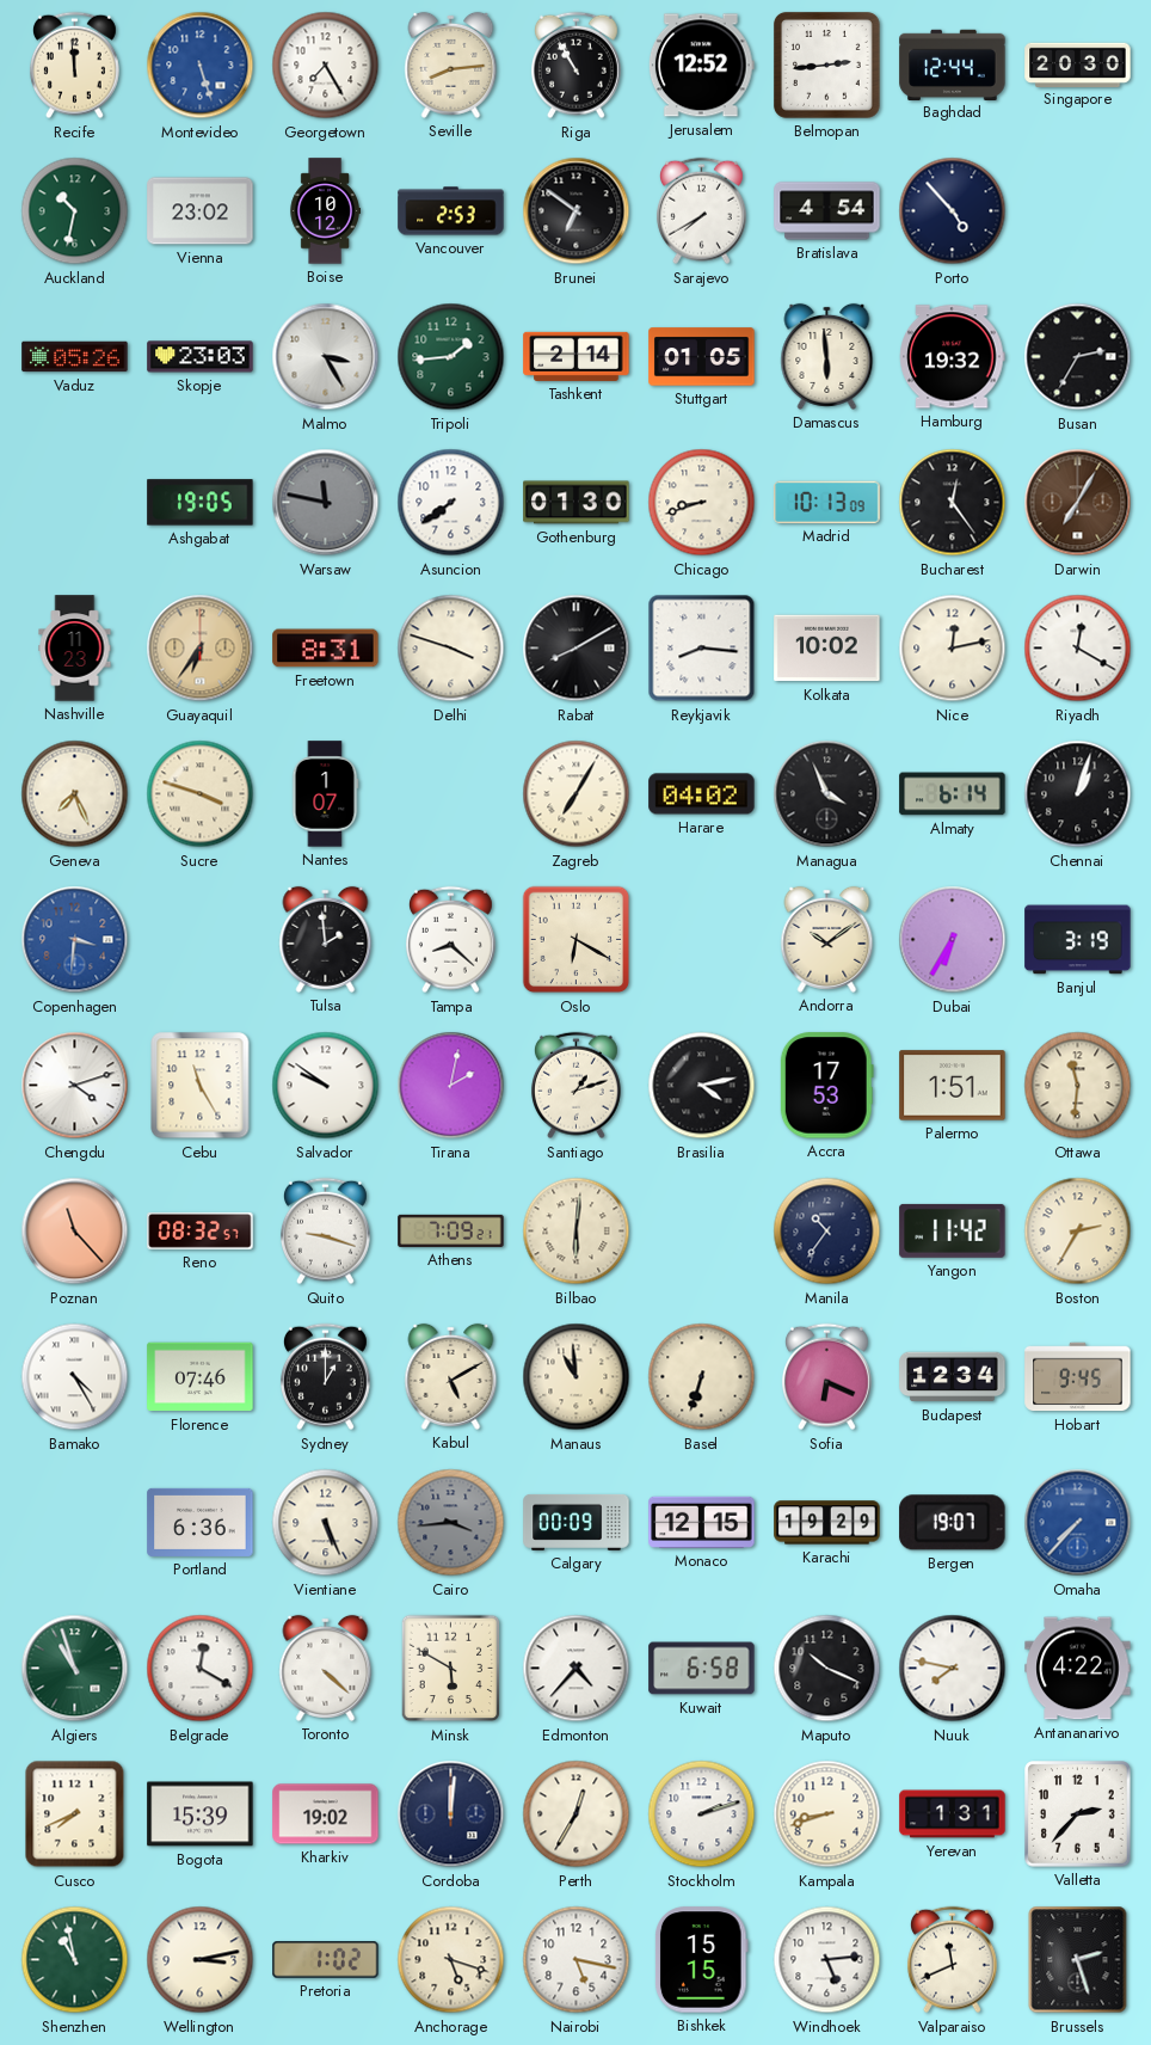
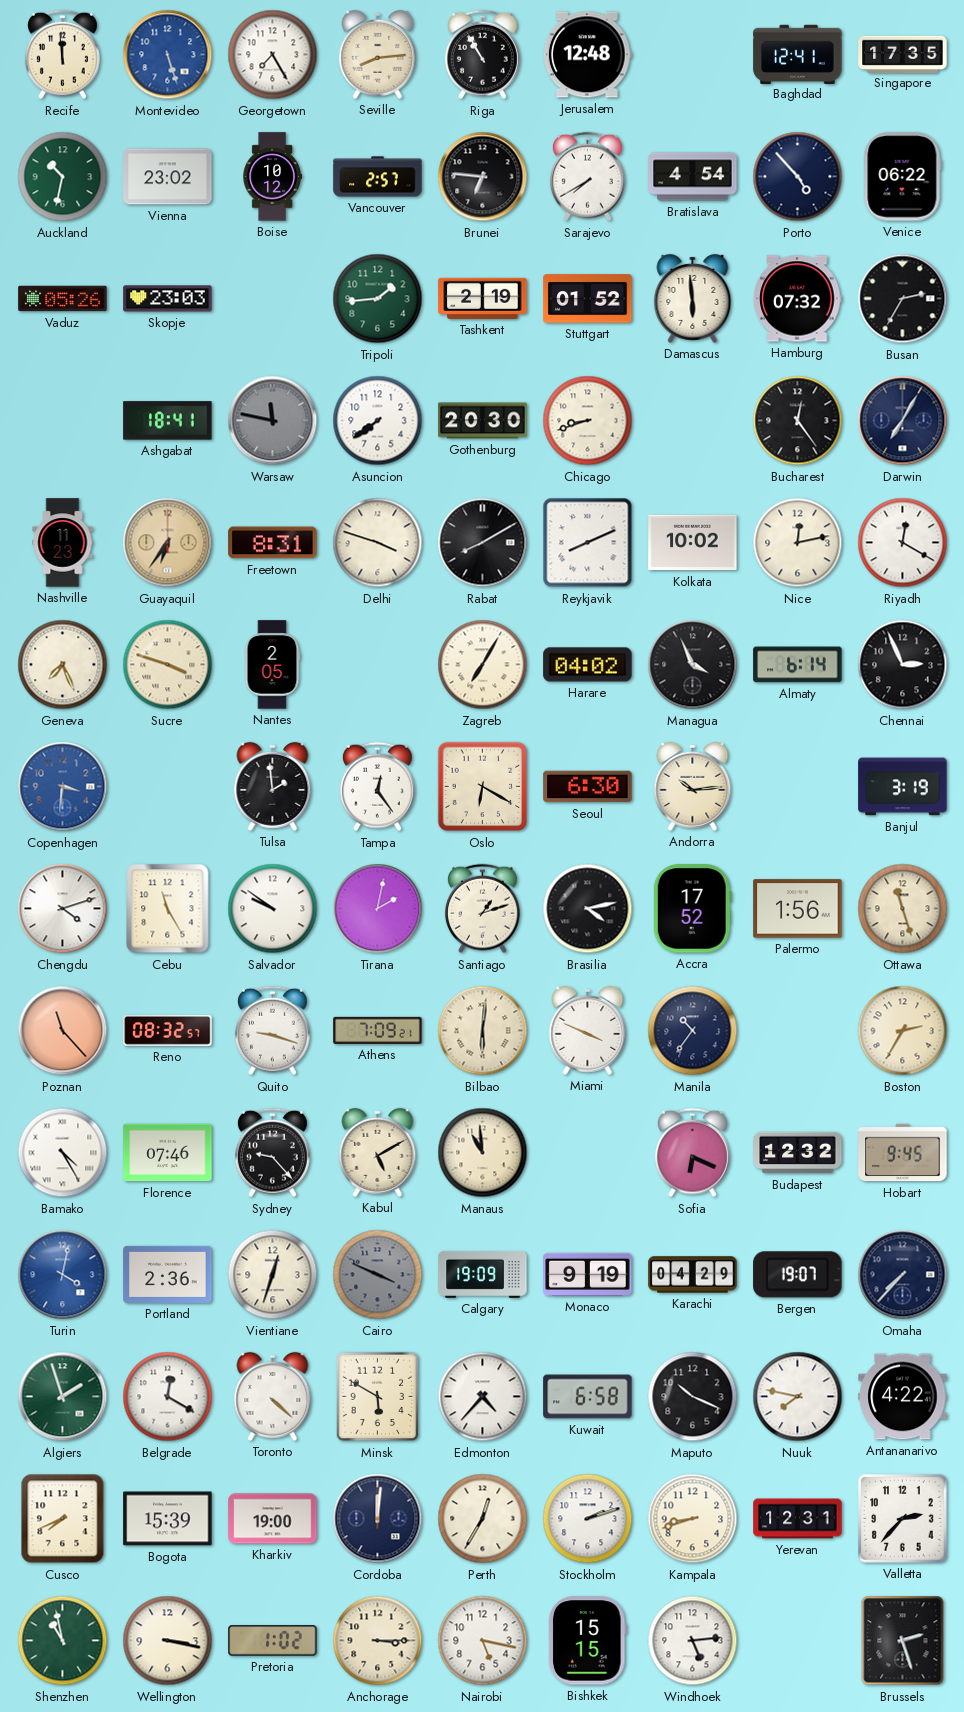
Jerusalem: 12:52 -> 12:48 (587, 55)
Belmopan: 2:44 -> none (826, 65)
Baghdad: 12:44 -> 12:41 (798, 54)
Singapore: 20:30 -> 17:35 (903, 54)
Vancouver: 2:53 -> 2:57 (378, 177)
Brunei: 6:51 -> 6:46 (483, 177)
Venice: none -> 06:22 (903, 177)
Malmo: 3:25 -> none (326, 357)
Tashkent: 2:14 -> 2:19 (483, 298)
Stuttgart: 01:05 -> 01:52 (588, 299)
Hamburg: 19:32 -> 07:32 (798, 299)
Ashgabat: 19:05 -> 18:41 (168, 421)
Gothenburg: 01:30 -> 20:30 (483, 421)
Madrid: 10:13 -> none (827, 502)
Darwin dial: brown -> navy (903, 421)
Reykjavik: 8:16 -> 8:11 (588, 543)
Nantes: 1:07 -> 2:05 (272, 665)
Chennai: 1:03 -> 2:56 (903, 665)
Tampa: 8:22 -> 12:24 (377, 787)
Seoul: none -> 6:30 (588, 787)
Andorra: 10:09 -> 10:14 (693, 786)
Dubai: 6:35 -> none (953, 940)
Accra: 17:53 -> 17:52 (692, 909)
Palermo: 1:51 -> 1:56 (798, 909)
Ottawa: 11:31 -> 11:27 (903, 909)
Miami: none -> 3:49 (588, 1030)
Yangon: 11:42 -> none (953, 1230)
Sydney: 1:00 -> 9:23 (272, 1153)
Basel: 6:33 -> none (702, 1377)
Budapest: 12:34 -> 12:32 (798, 1153)
Turin: none -> 4:02 (63, 1275)
Portland: 6:36 -> 2:36 (168, 1274)
Vientiane: 5:26 -> 12:33 (273, 1275)
Cairo: 3:44 -> 3:49 (378, 1275)
Calgary: 00:09 -> 19:09 (483, 1274)
Monaco: 12:15 -> 9:19 (588, 1274)
Karachi: 19:29 -> 04:29 (693, 1275)
Omaha dial: blue -> navy (903, 1275)
Algiers: 10:57 -> 1:57 (63, 1397)
Kharkiv: 19:02 -> 19:00 (273, 1519)
Yerevan: 1:31 -> 12:31 (798, 1519)
Wellington: 3:13 -> 3:17 (168, 1641)
Anchorage: 5:18 -> 3:15 (378, 1641)
Valparaiso: 11:41 -> none (952, 1960)
